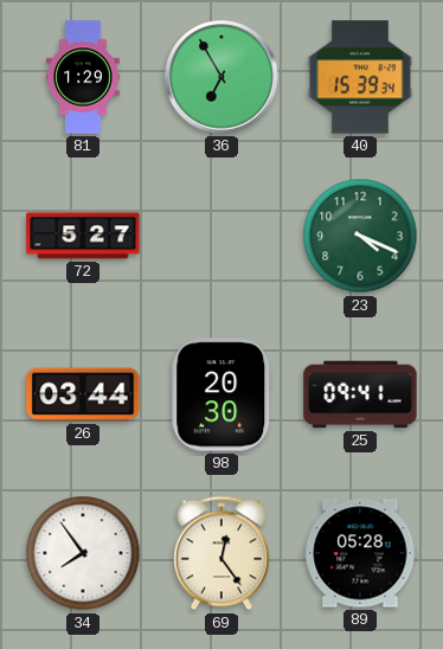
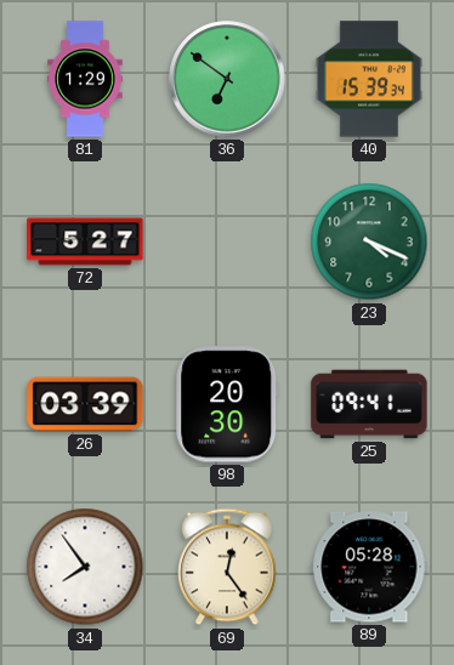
36: 6:55 -> 6:51 (227, 79)
26: 03:44 -> 03:39 (85, 404)
